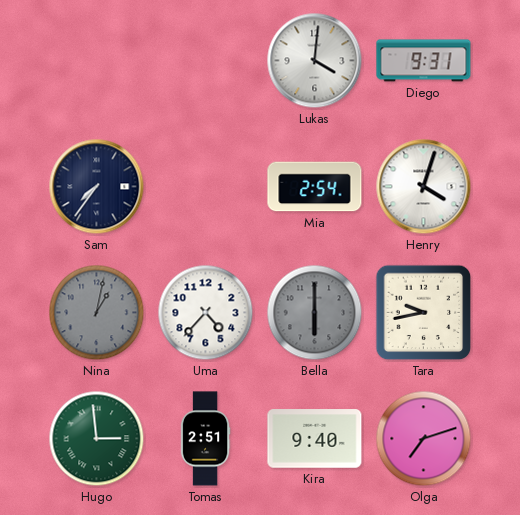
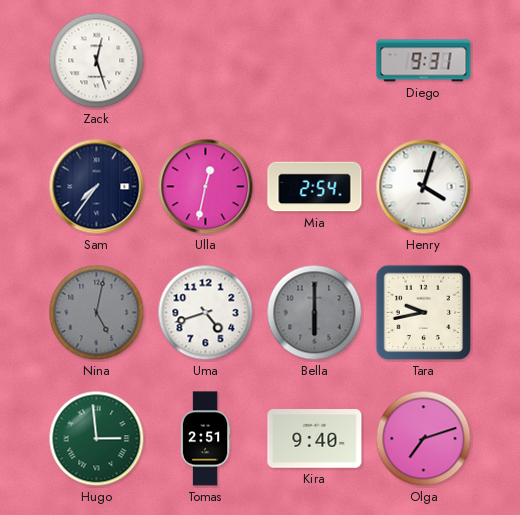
Zack: none -> 12:27 (97, 61)
Lukas: 4:01 -> none (315, 61)
Ulla: none -> 12:32 (206, 187)
Nina: 1:02 -> 5:02 (97, 313)
Uma: 4:37 -> 4:42 (206, 313)
